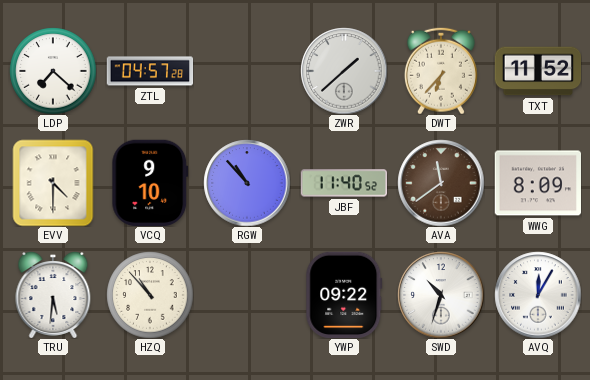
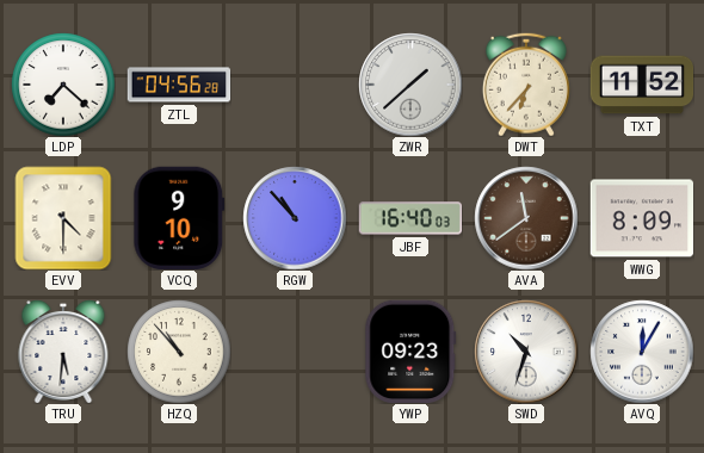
ZTL: 04:57 -> 04:56 (179, 85)
JBF: 11:40 -> 16:40 (410, 218)
YWP: 09:22 -> 09:23 (410, 350)
